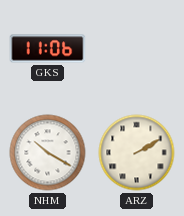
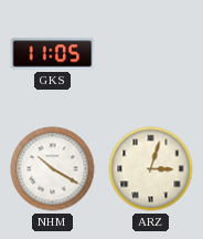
GKS: 11:06 -> 11:05 (53, 54)
ARZ: 2:10 -> 3:03 (151, 169)
